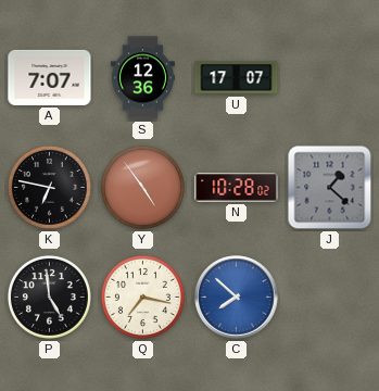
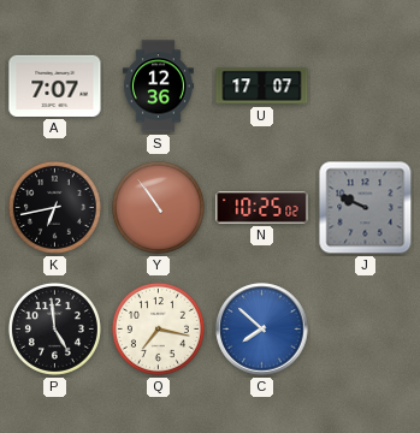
K: 6:47 -> 6:43 (54, 207)
Y: 4:54 -> 10:54 (158, 207)
N: 10:28 -> 10:25 (262, 208)
J: 1:22 -> 9:49 (366, 208)
